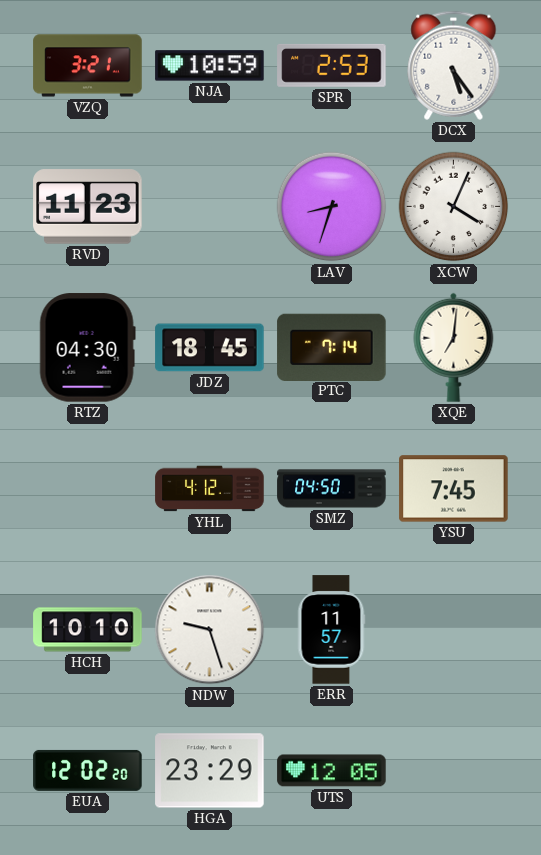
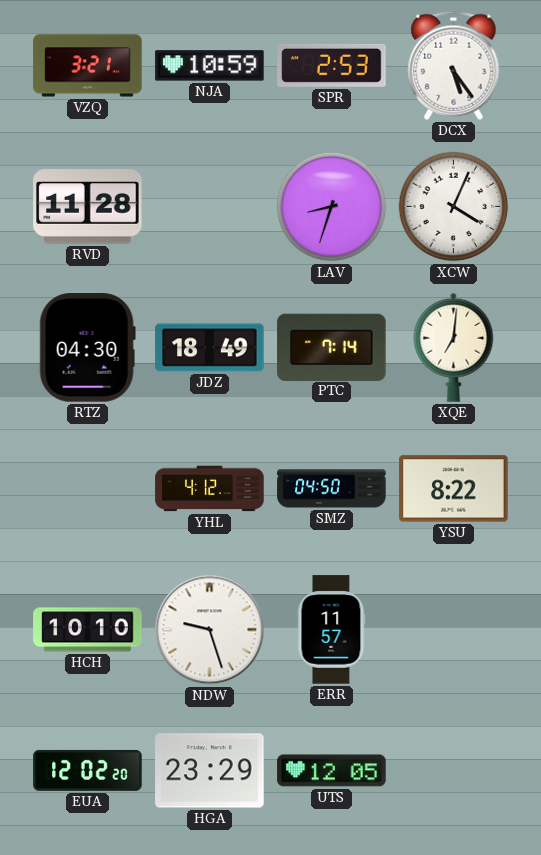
RVD: 11:23 -> 11:28 (88, 207)
JDZ: 18:45 -> 18:49 (210, 348)
YSU: 7:45 -> 8:22 (454, 489)
